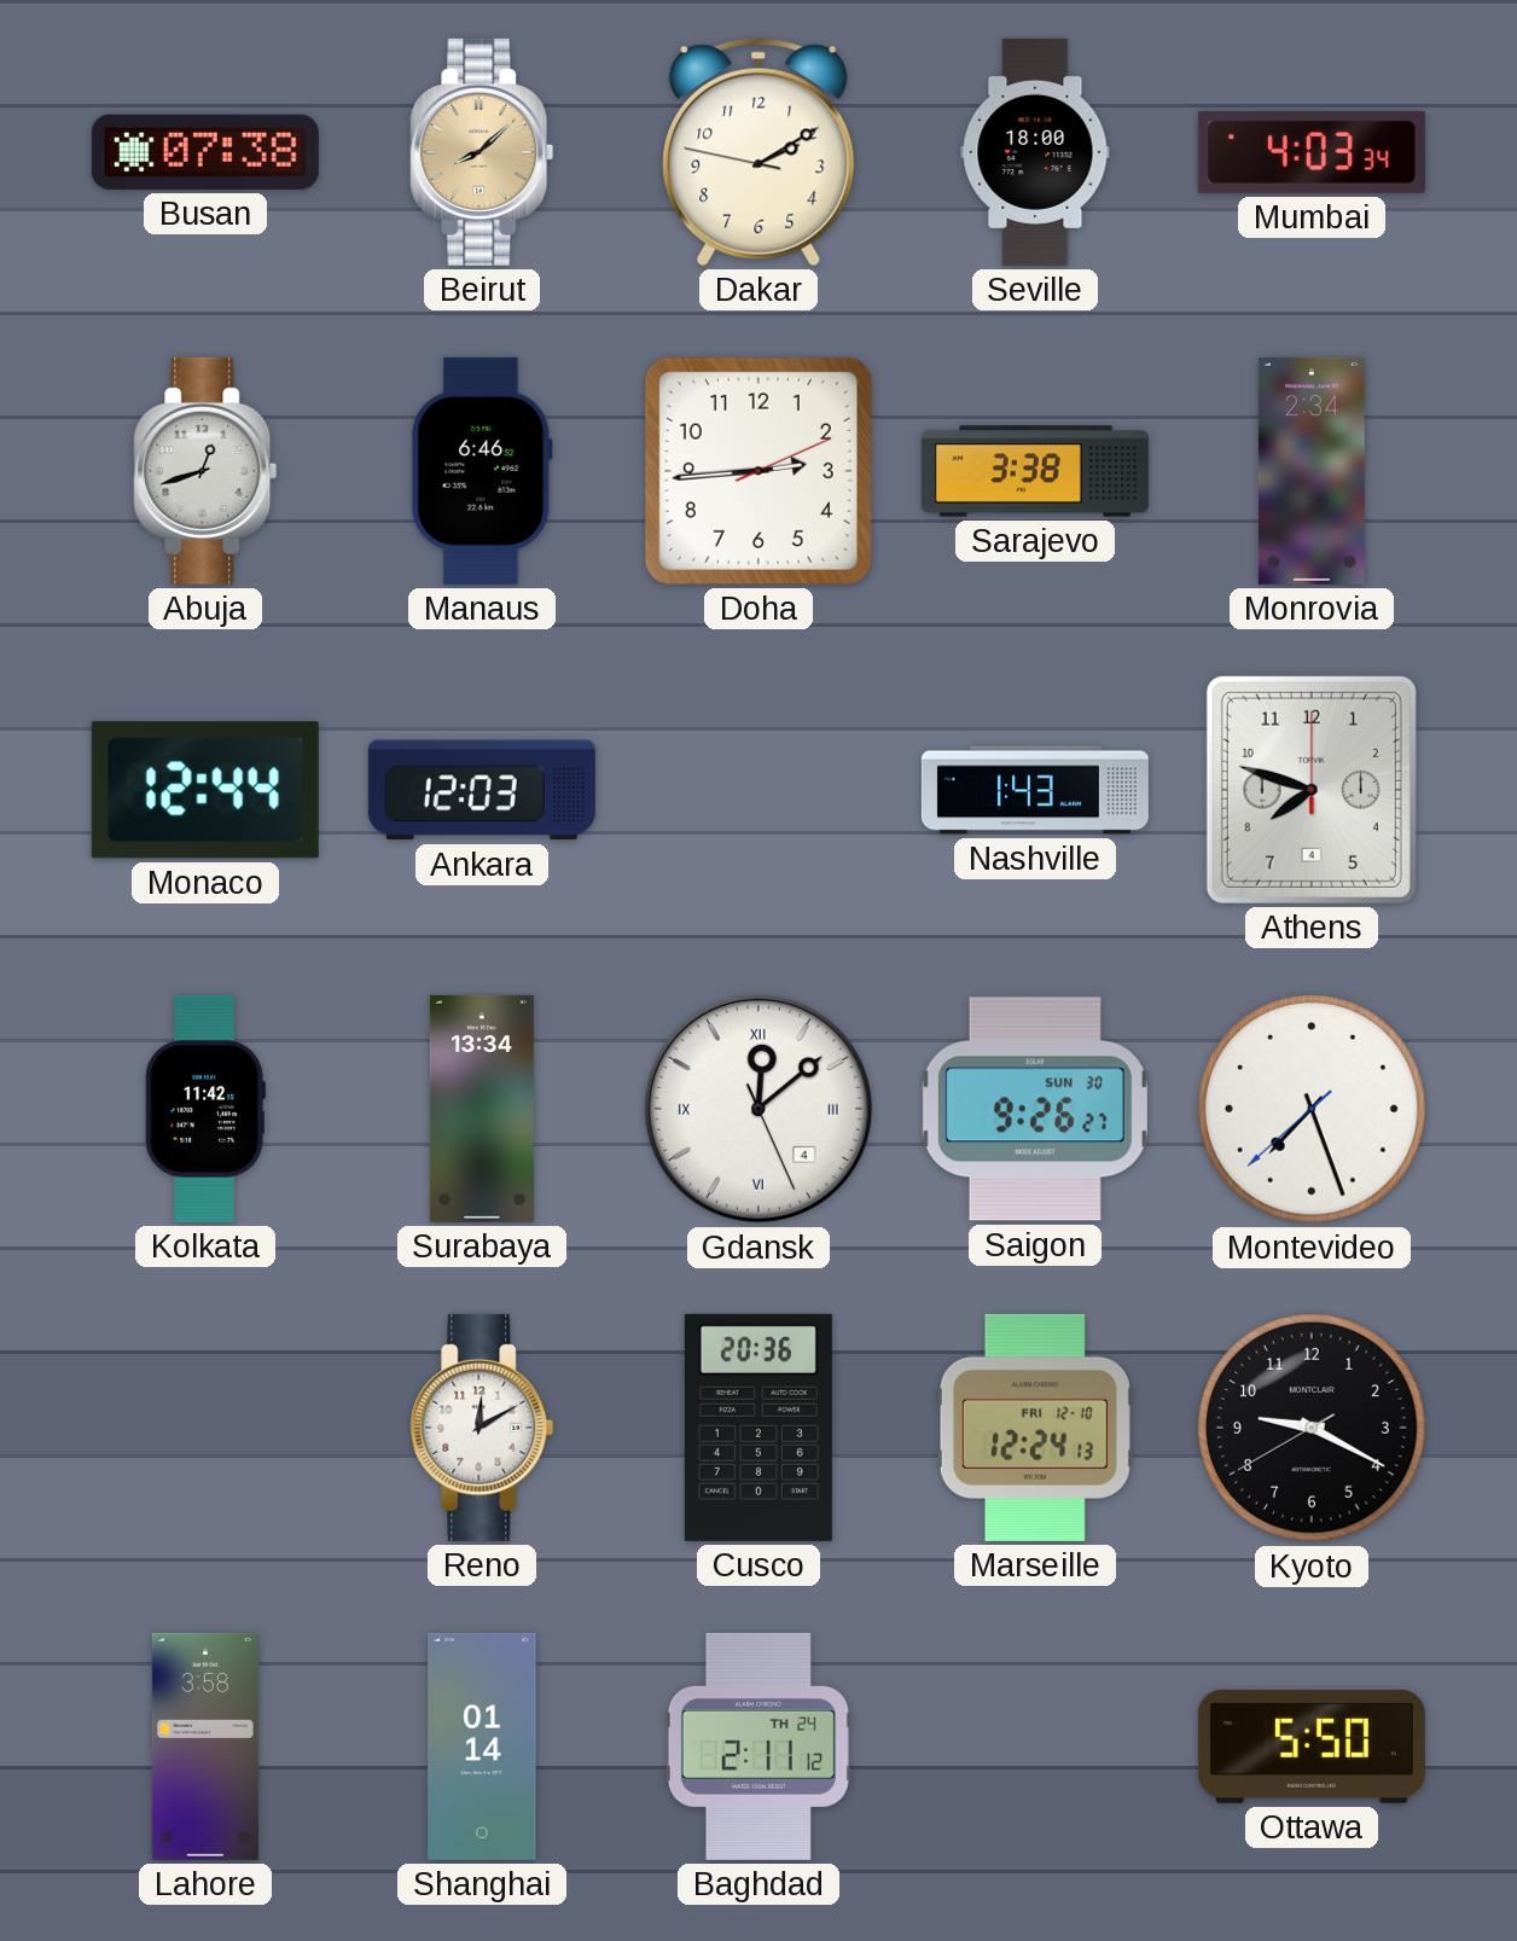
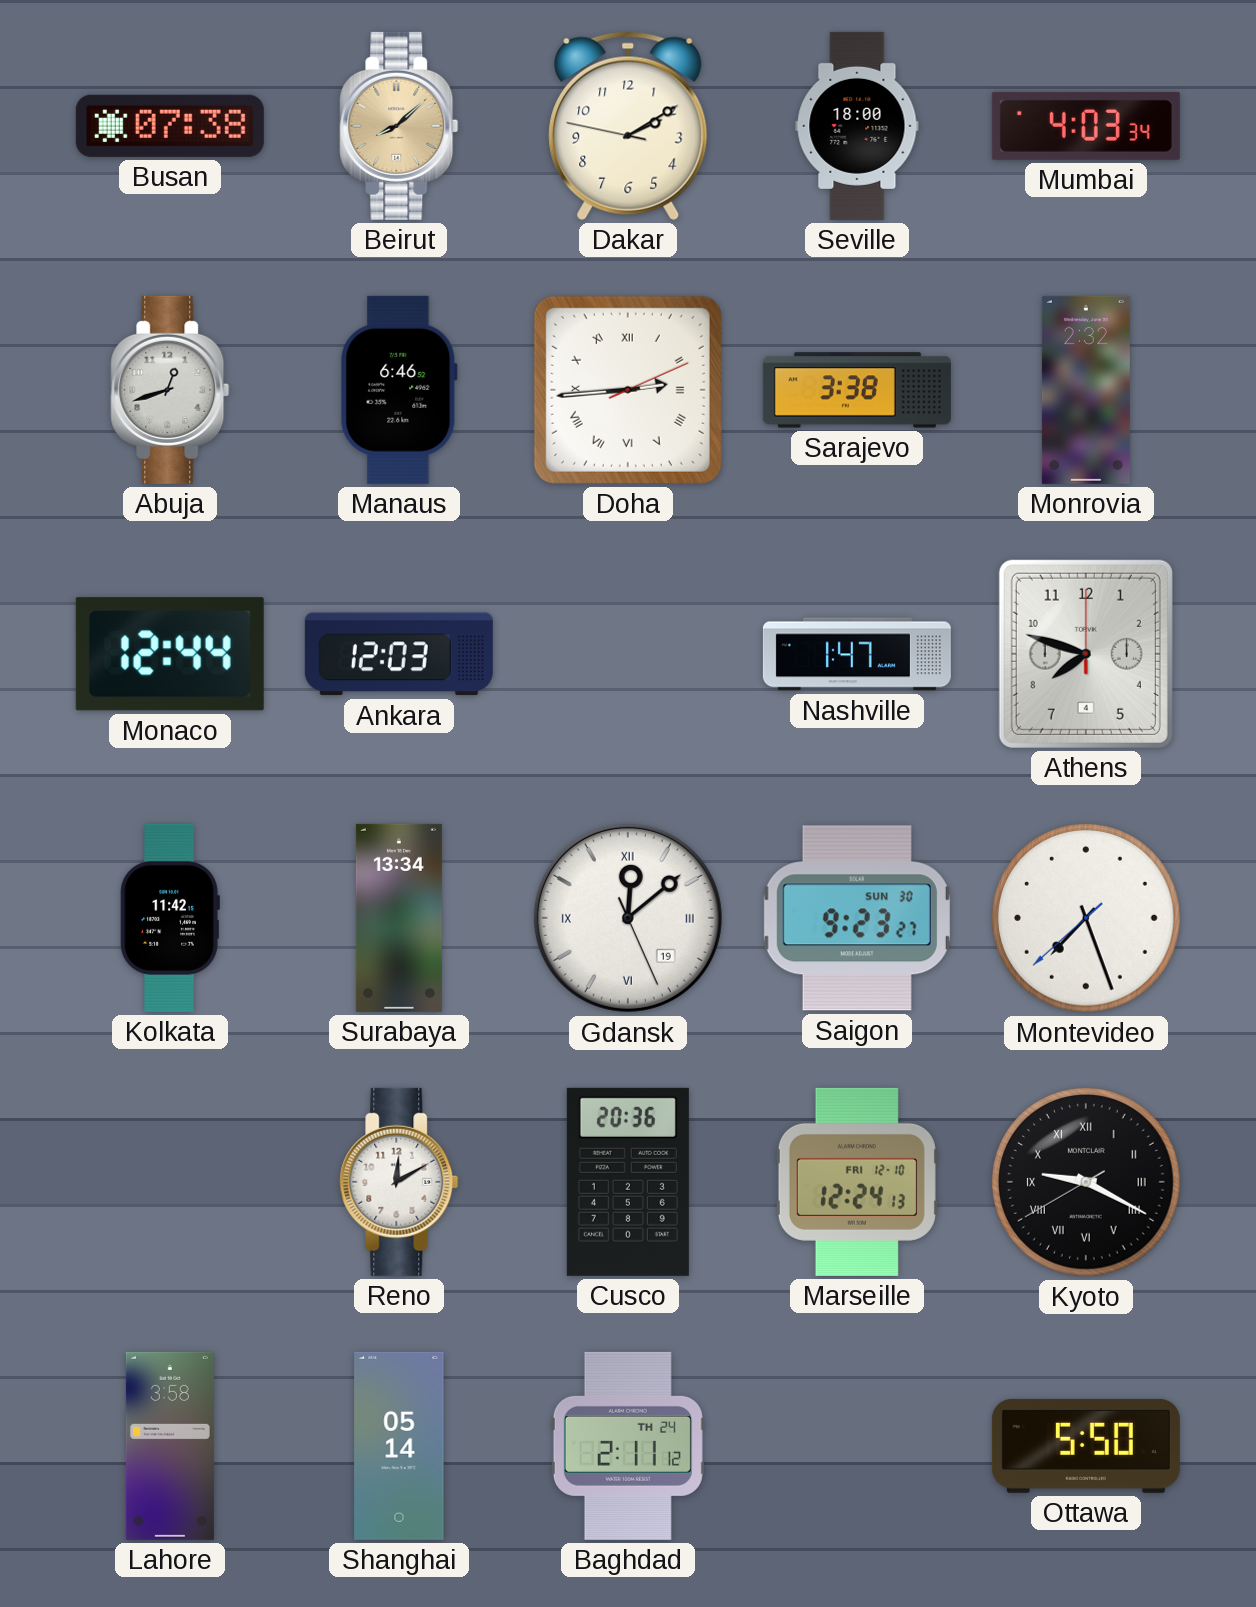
Doha numerals: Arabic -> Roman (628, 390)
Monrovia: 2:34 -> 2:32 (1086, 390)
Nashville: 1:43 -> 1:47 (857, 654)
Gdansk date: 4 -> 19 (628, 918)
Saigon: 9:26 -> 9:23 (857, 918)
Kyoto numerals: Arabic -> Roman (1086, 1182)
Shanghai: 01:14 -> 05:14 (399, 1446)
